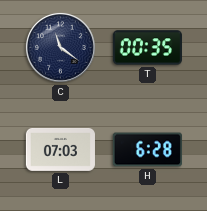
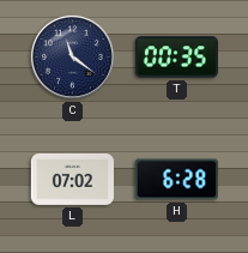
L: 07:03 -> 07:02 (72, 179)
